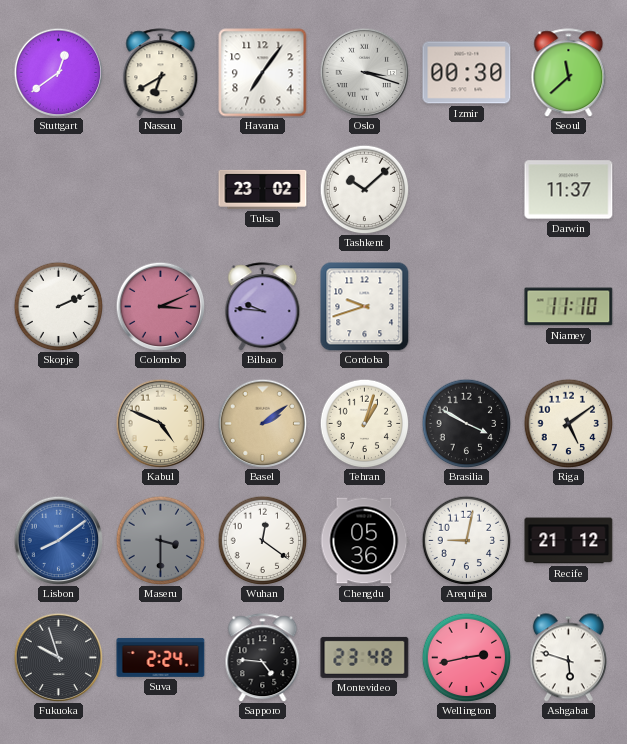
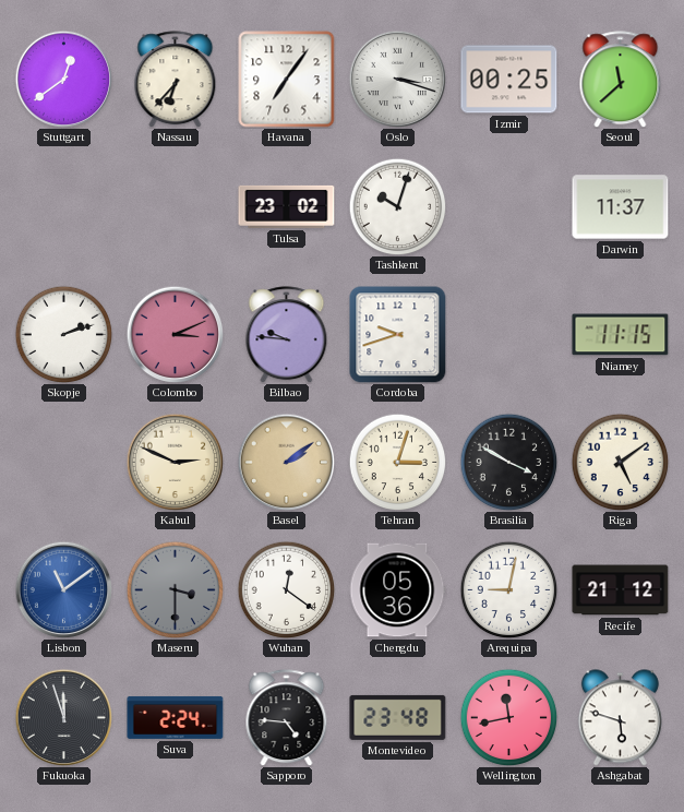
Nassau: 6:40 -> 6:37 (176, 80)
Izmir: 00:30 -> 00:25 (509, 80)
Tashkent: 10:08 -> 10:03 (397, 206)
Skopje: 2:11 -> 2:12 (63, 334)
Niamey: 11:10 -> 11:15 (621, 335)
Kabul: 4:49 -> 2:49 (175, 462)
Tehran: 1:03 -> 3:03 (397, 462)
Lisbon: 8:09 -> 11:09 (63, 589)
Fukuoka: 9:57 -> 11:57 (63, 717)
Wellington: 2:43 -> 11:43 (508, 717)
